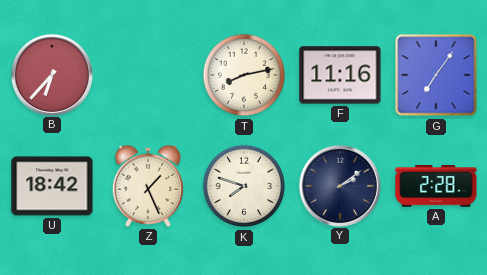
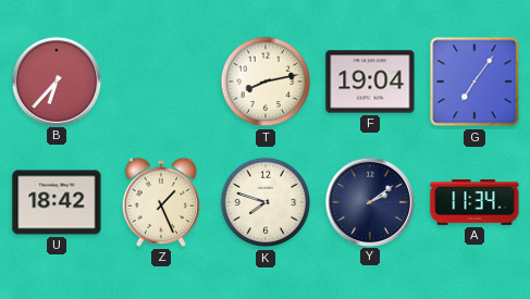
F: 11:16 -> 19:04 (370, 82)
A: 2:28 -> 11:34 (474, 202)
